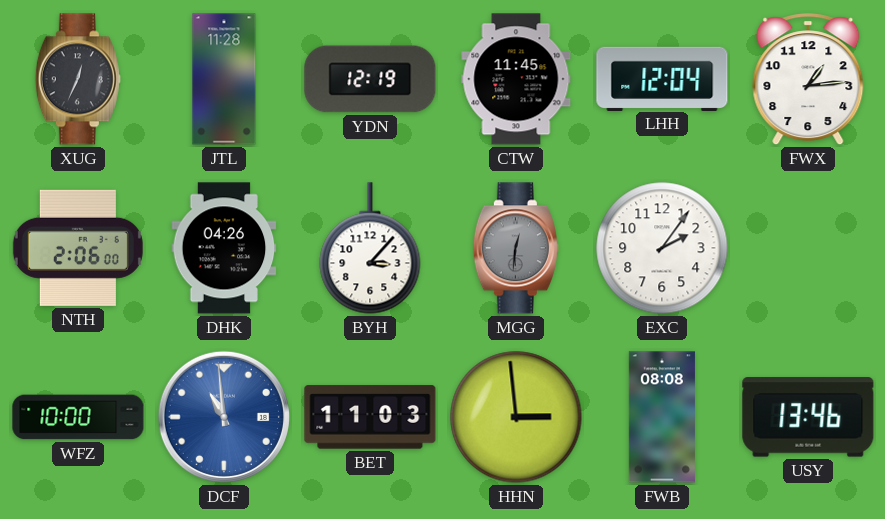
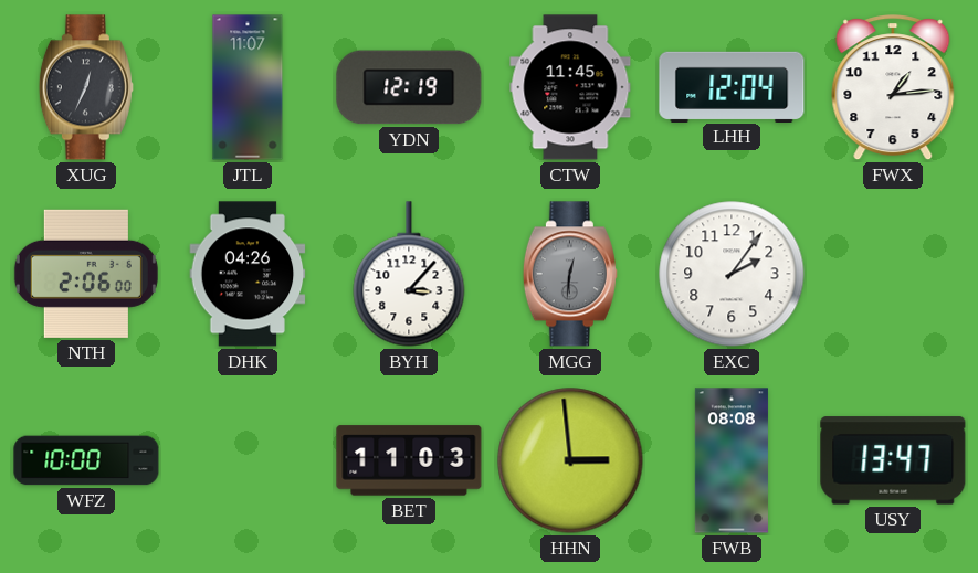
JTL: 11:28 -> 11:07 (248, 87)
DCF: 10:59 -> none (224, 417)
USY: 13:46 -> 13:47 (893, 460)
